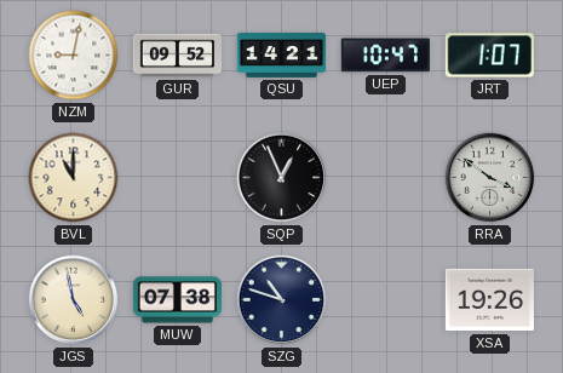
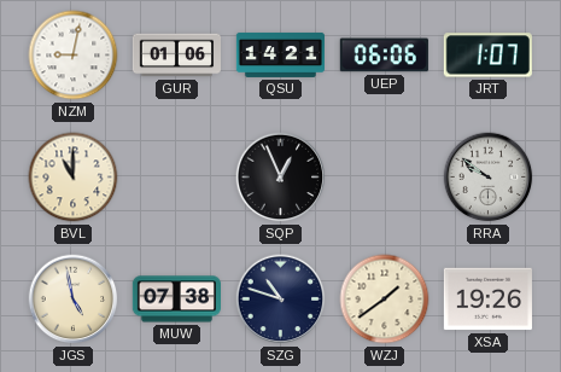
GUR: 09:52 -> 01:06 (176, 56)
UEP: 10:47 -> 06:06 (384, 56)
RRA: 3:51 -> 9:51 (489, 178)
WZJ: none -> 1:39 (385, 300)
